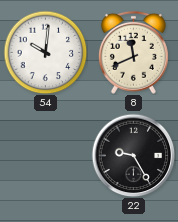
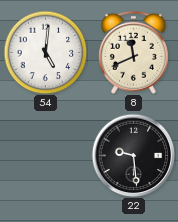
54: 10:01 -> 5:01 (45, 52)
22: 9:25 -> 9:29 (133, 155)
